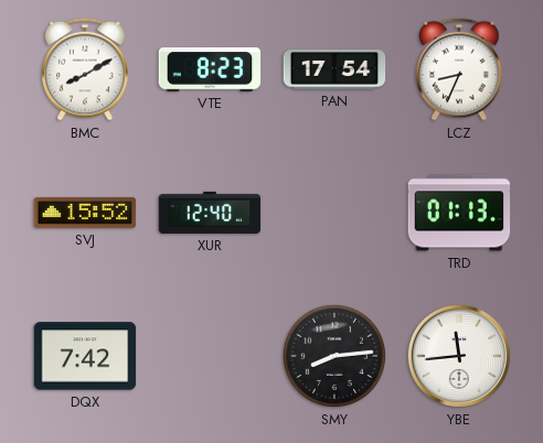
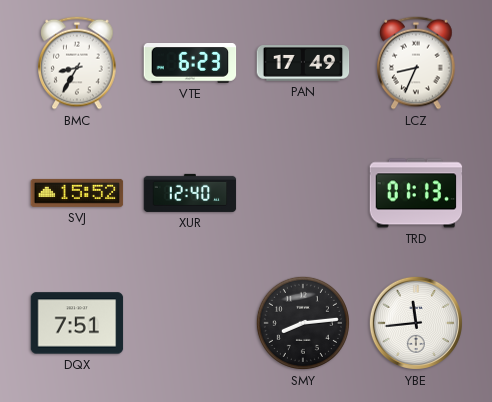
BMC: 8:10 -> 8:35 (77, 63)
VTE: 8:23 -> 6:23 (190, 64)
PAN: 17:54 -> 17:49 (303, 63)
DQX: 7:42 -> 7:51 (77, 323)
